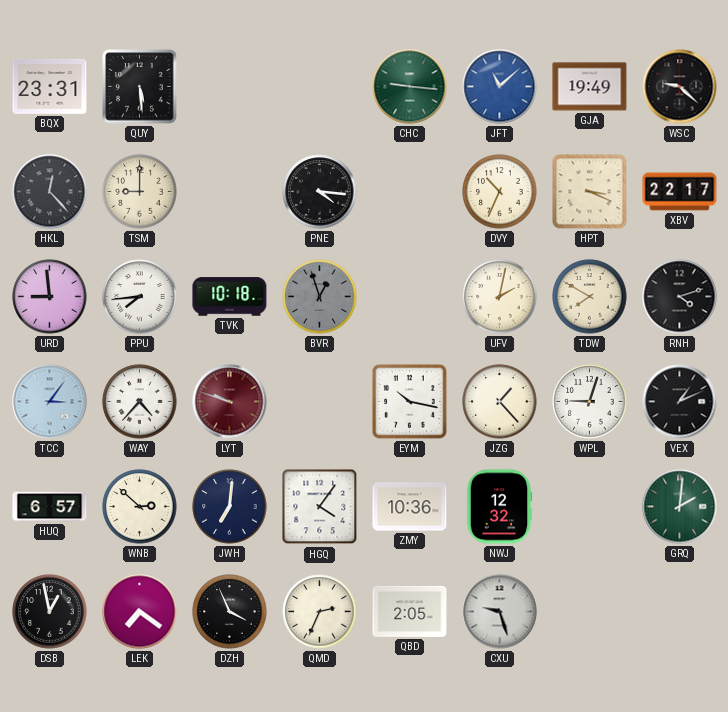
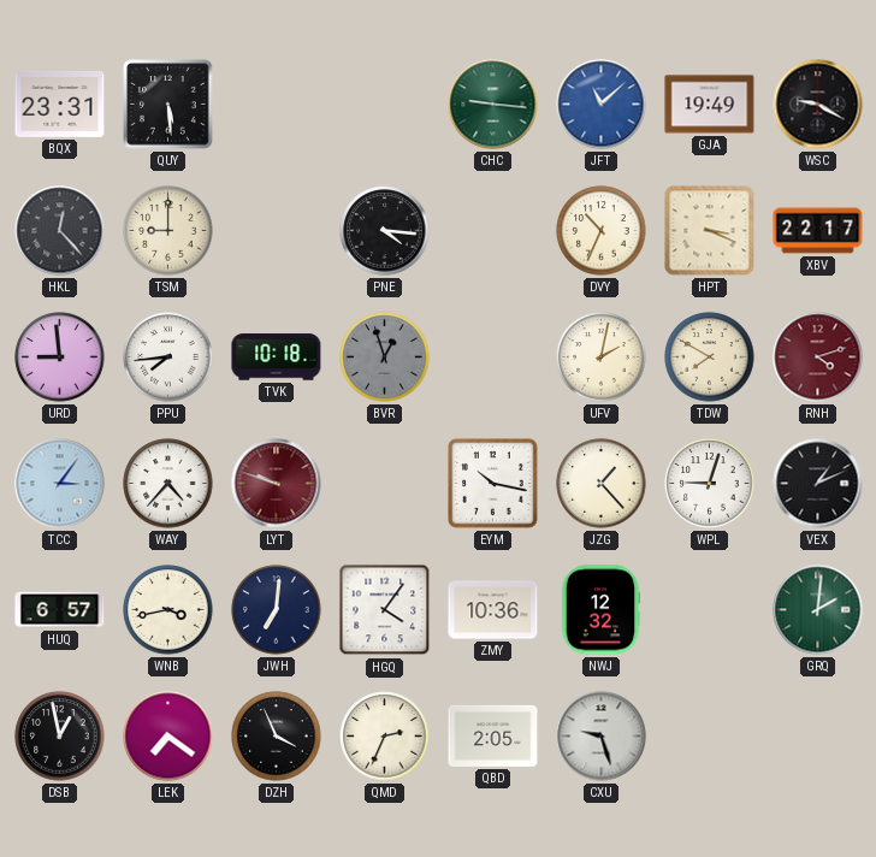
WSC: 9:22 -> 9:20 (818, 105)
RNH dial: black -> burgundy (818, 357)
WNB: 2:52 -> 3:43 (168, 610)
